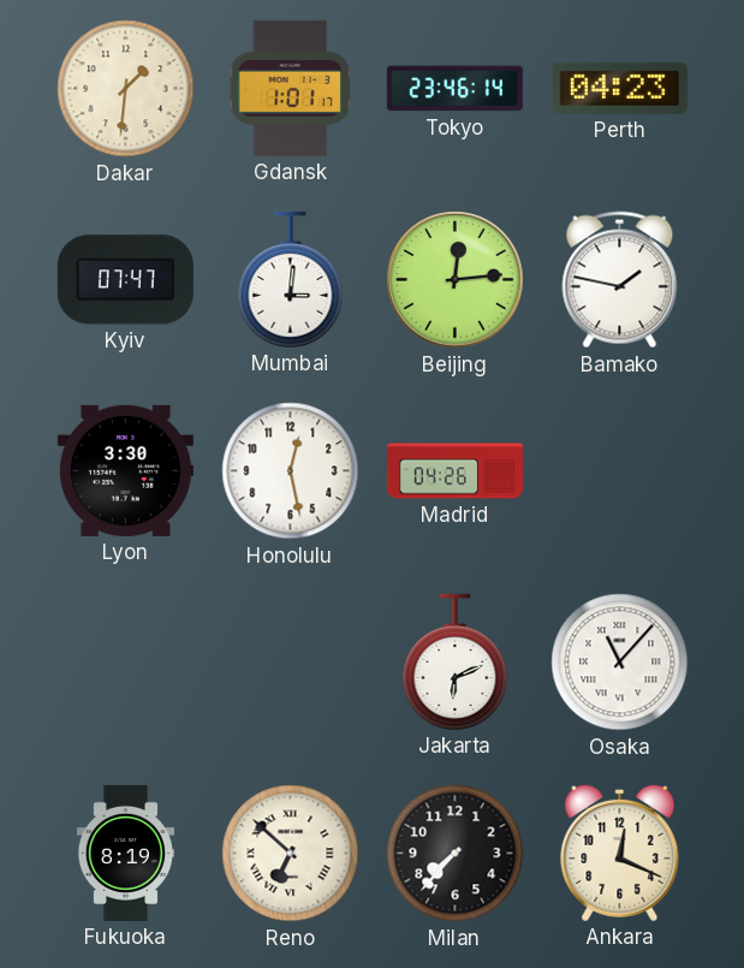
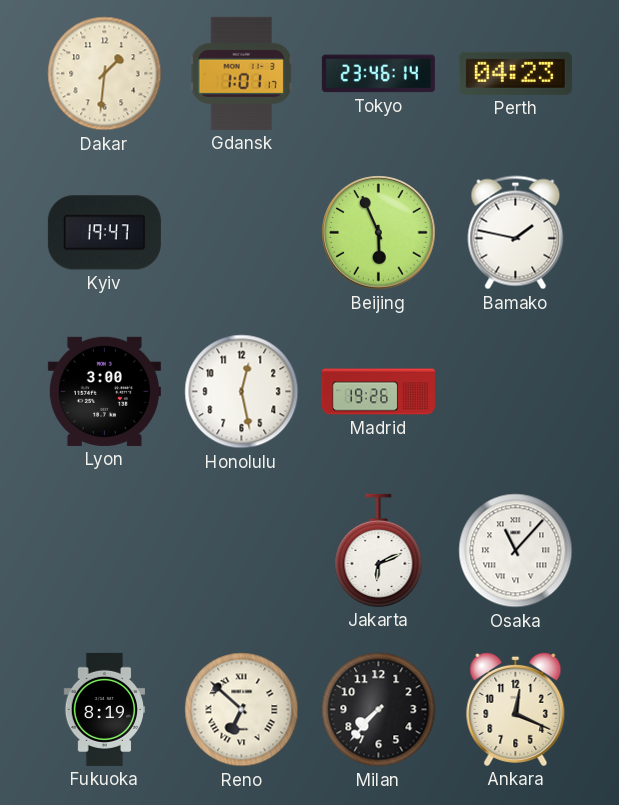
Kyiv: 07:47 -> 19:47 (104, 233)
Mumbai: 3:01 -> none (291, 279)
Beijing: 12:14 -> 5:56 (379, 233)
Lyon: 3:30 -> 3:00 (104, 391)
Madrid: 04:26 -> 19:26 (378, 392)
